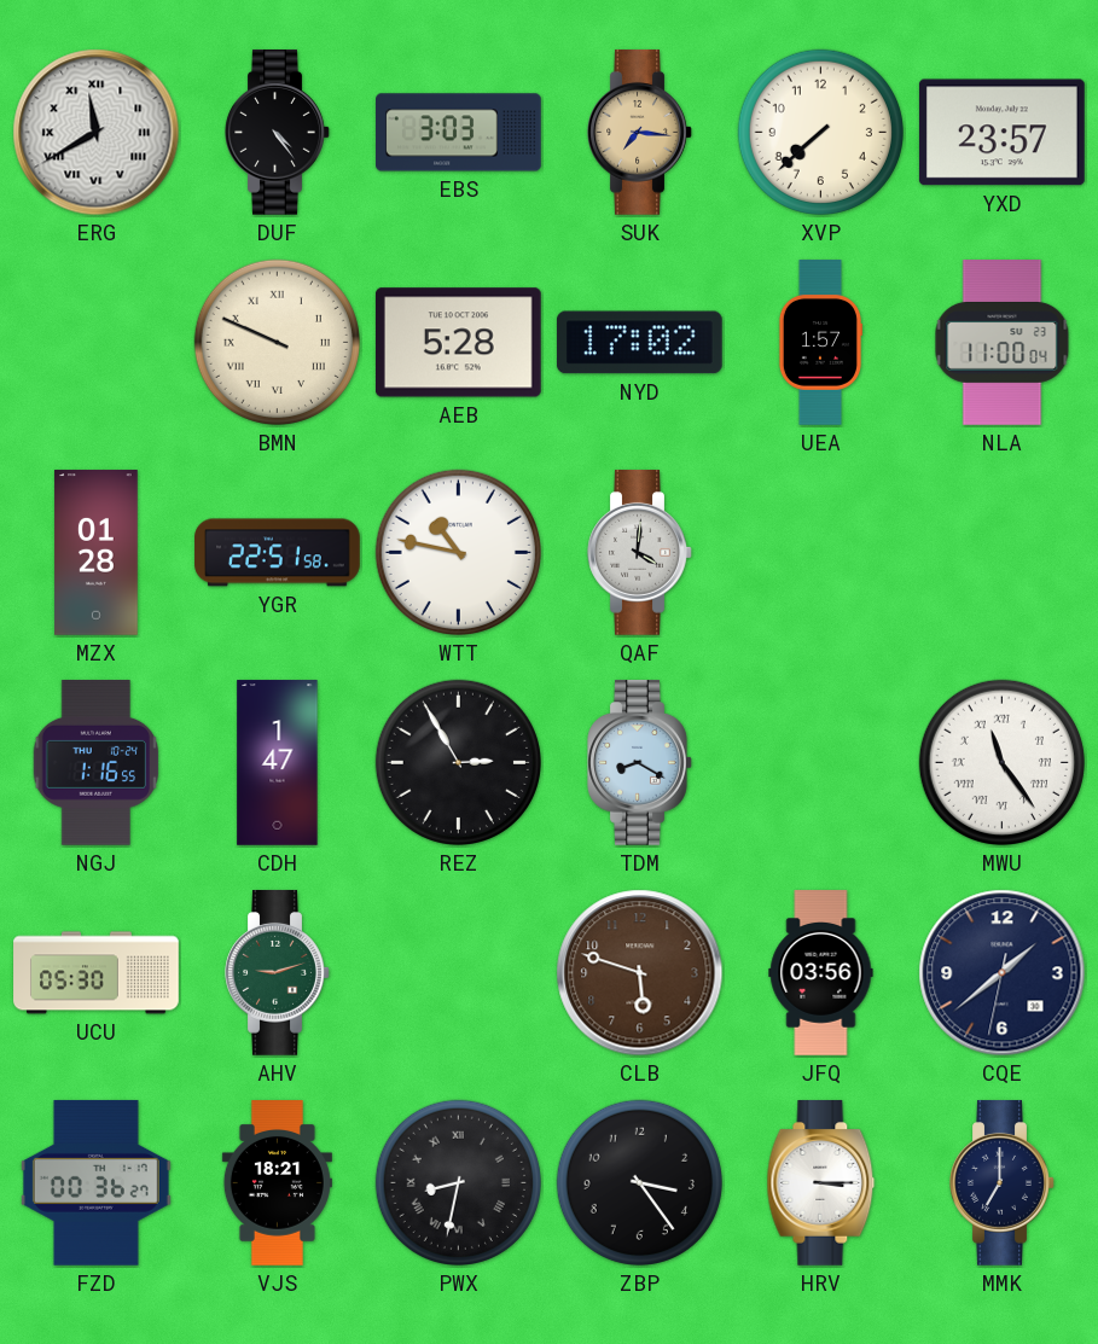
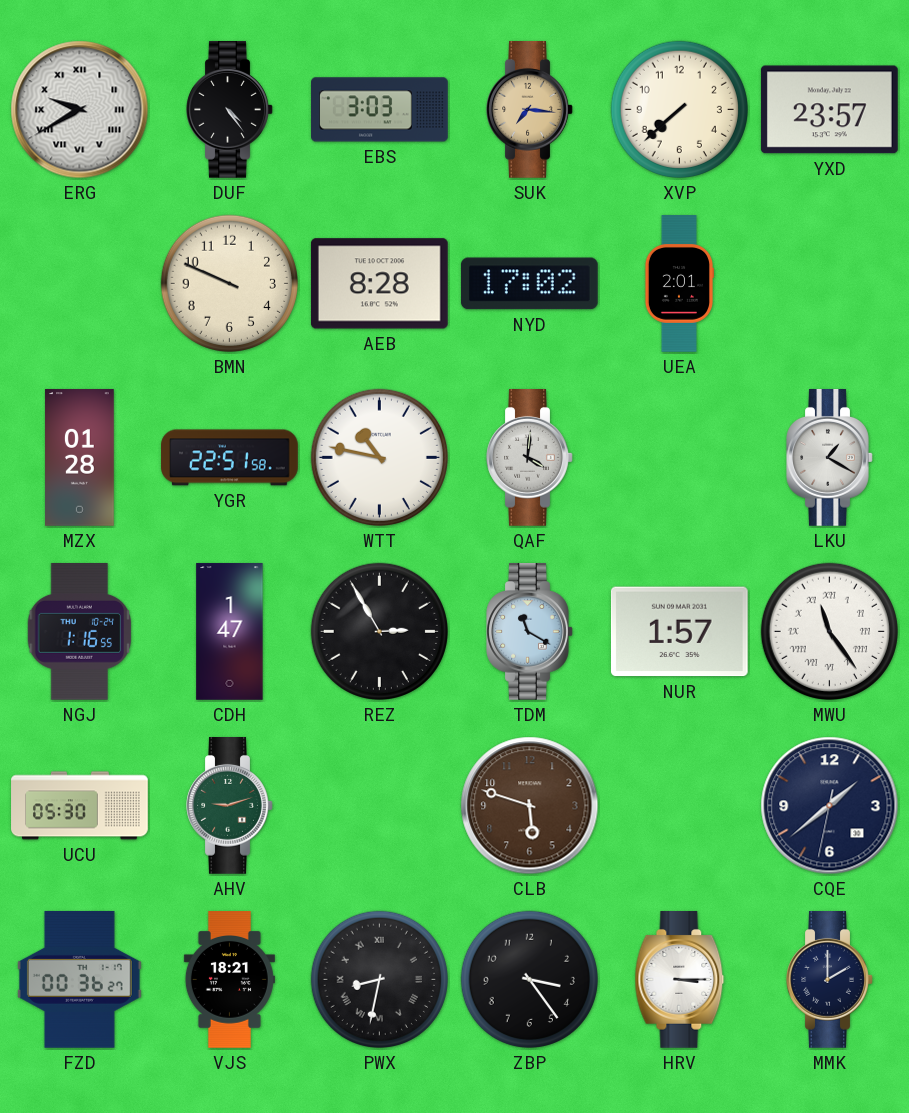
ERG: 11:40 -> 9:40 (80, 110)
BMN numerals: Roman -> Arabic (229, 283)
AEB: 5:28 -> 8:28 (379, 284)
UEA: 1:57 -> 2:01 (679, 284)
NLA: 11:00 -> none (1003, 343)
LKU: none -> 1:20 (830, 458)
TDM: 8:20 -> 11:20 (530, 632)
NUR: none -> 1:57 (679, 632)
JFQ: 03:56 -> none (821, 973)
MMK: 7:00 -> 2:00 (830, 980)
